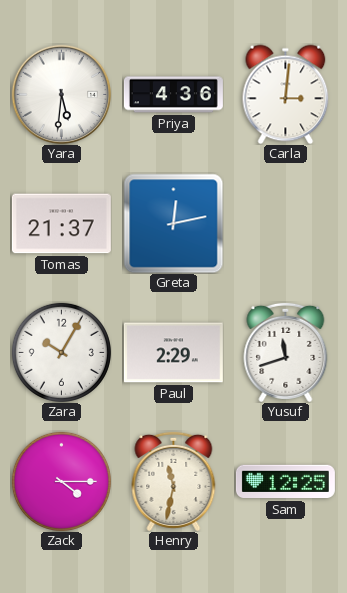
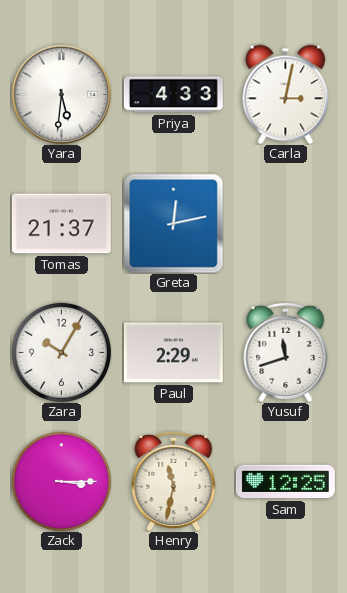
Priya: 4:36 -> 4:33 (173, 95)
Carla: 3:01 -> 3:02 (286, 94)
Zack: 4:15 -> 3:15 (61, 481)
